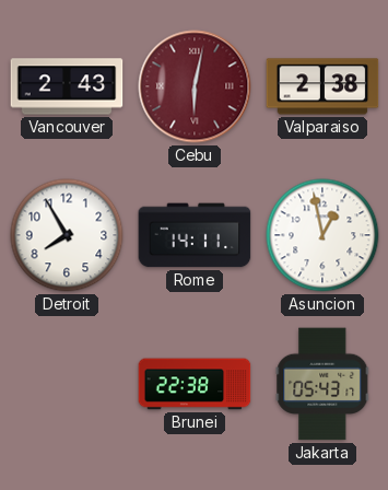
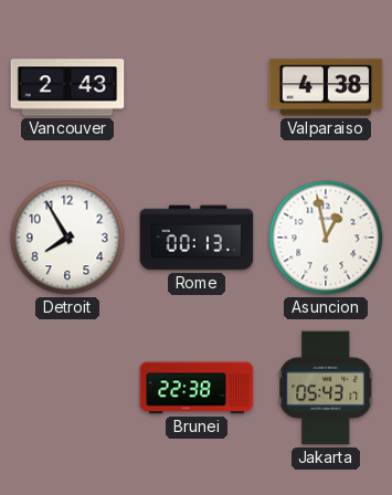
Cebu: 6:02 -> none (195, 86)
Valparaiso: 2:38 -> 4:38 (326, 87)
Rome: 14:11 -> 00:13 (197, 238)
